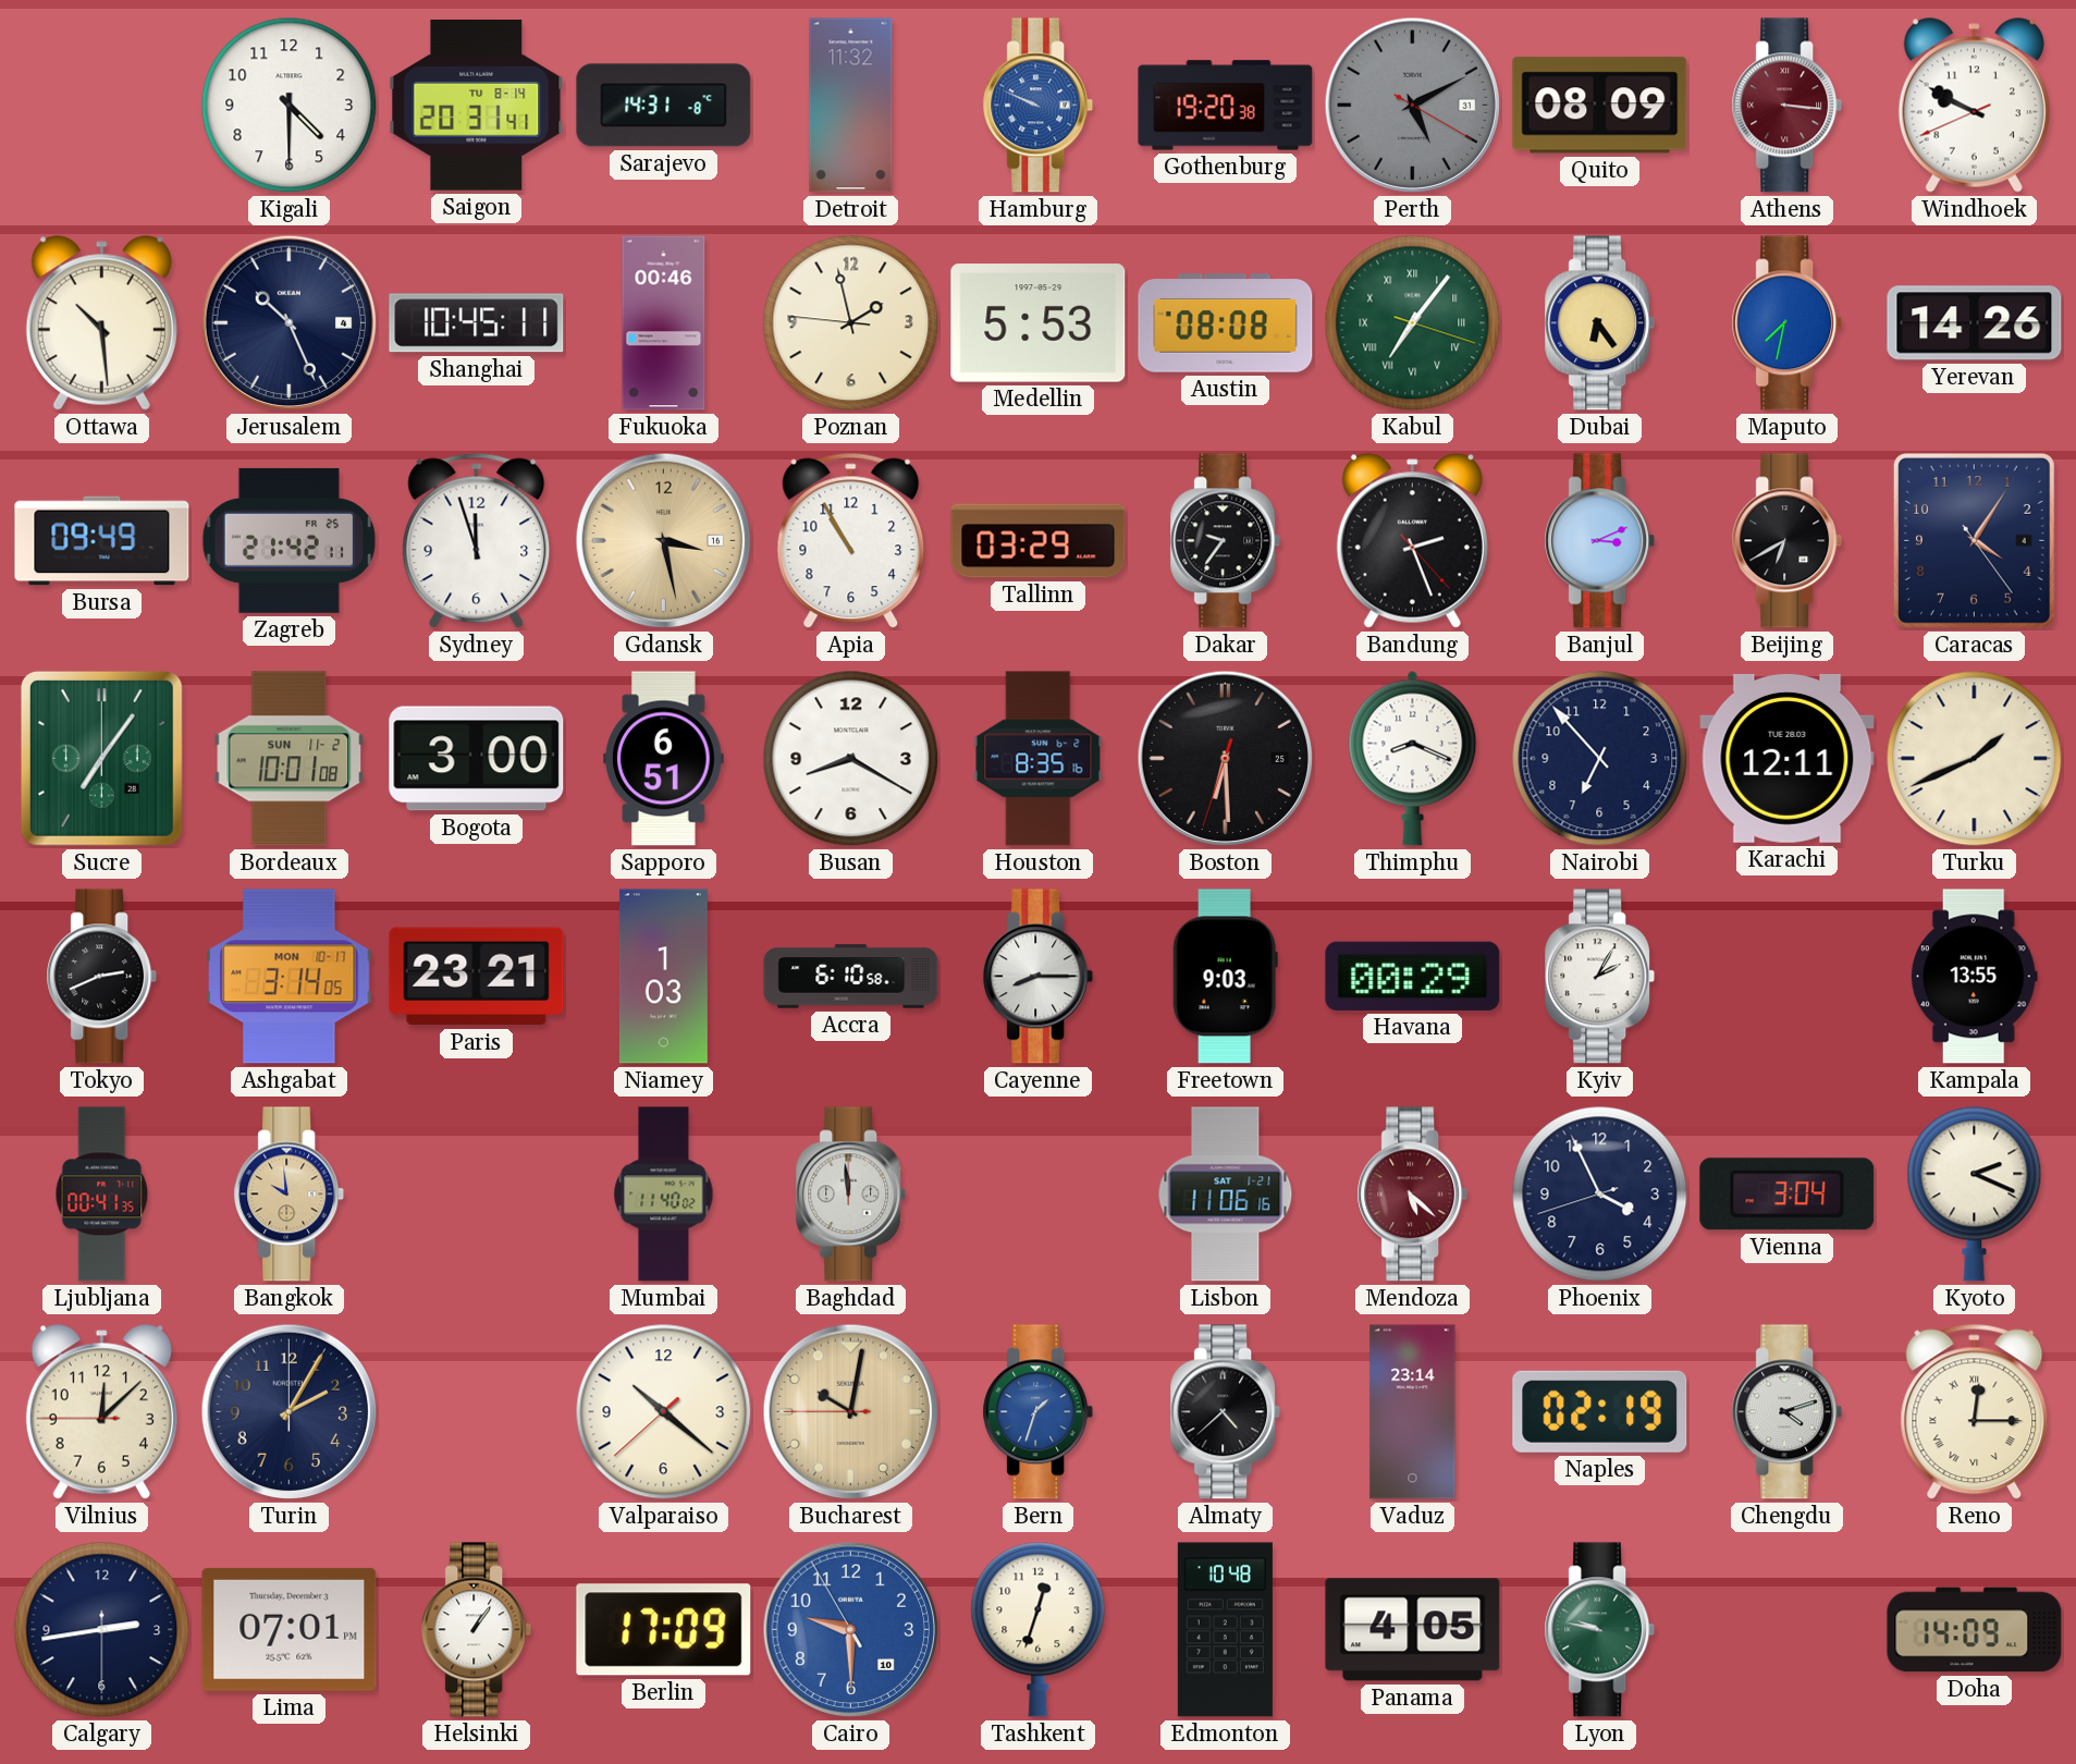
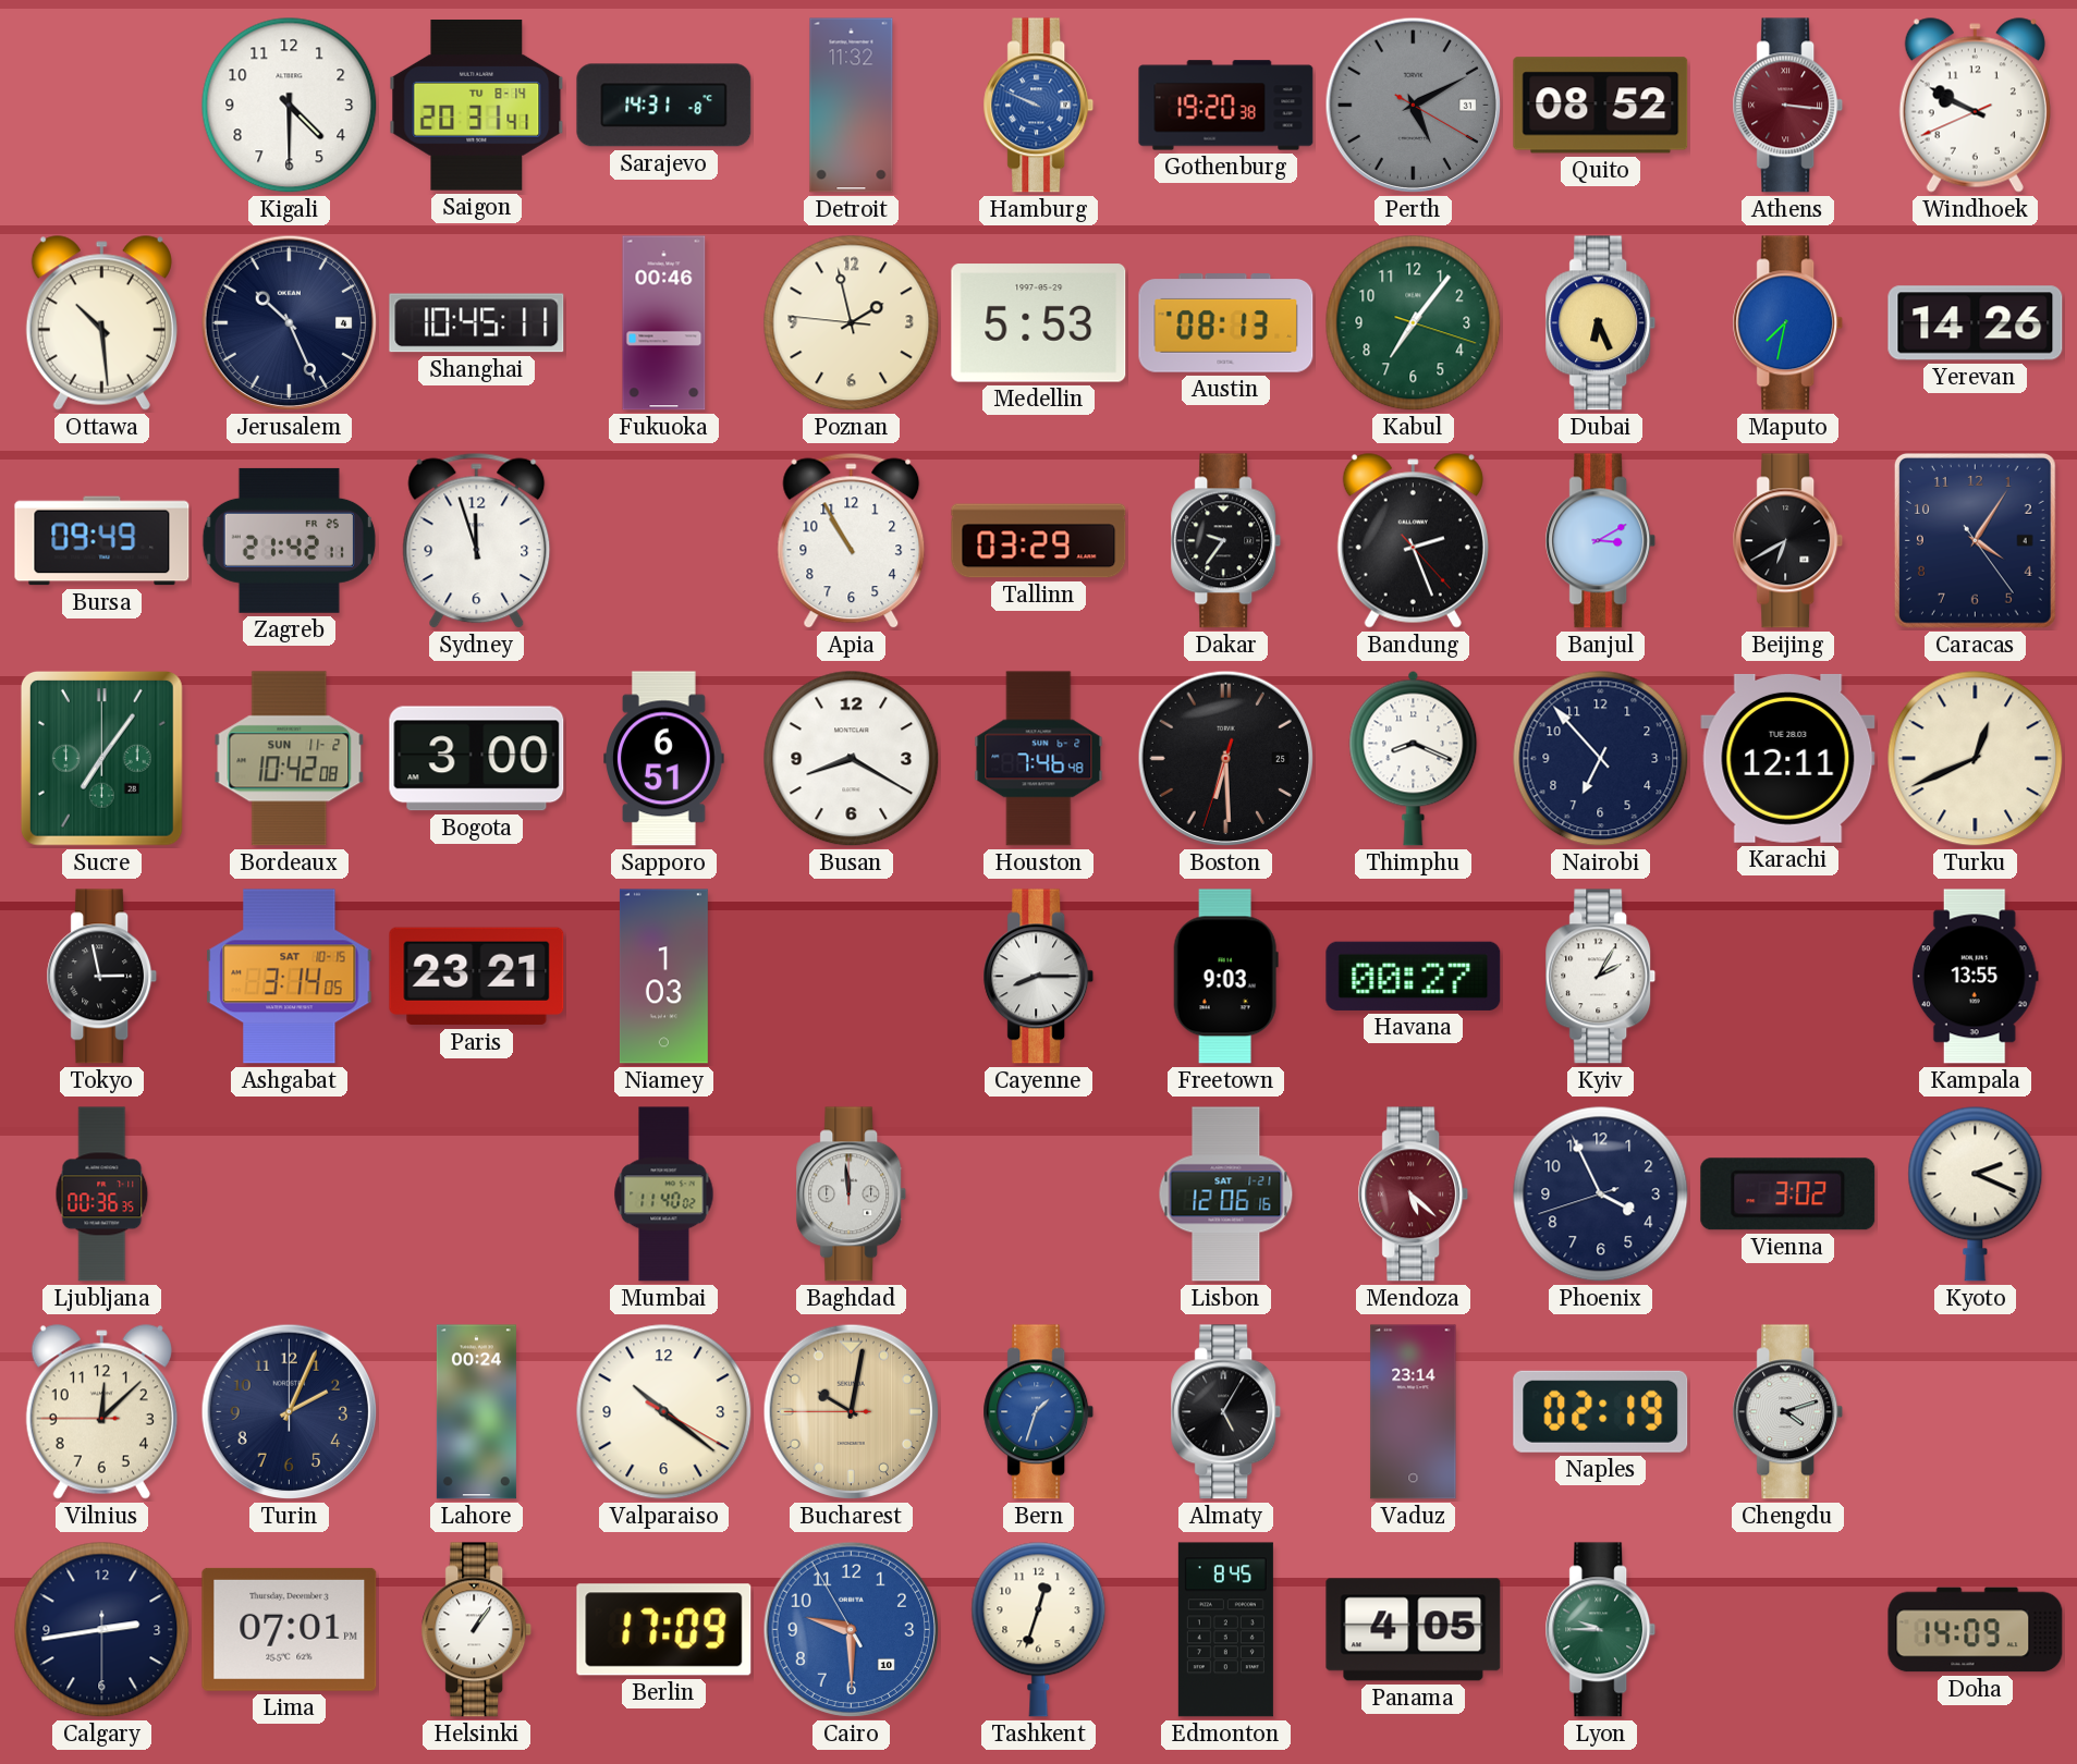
Quito: 08:09 -> 08:52 (1601, 106)
Austin: 08:08 -> 08:13 (1226, 323)
Kabul numerals: Roman -> Arabic (1414, 323)
Dubai: 6:24 -> 6:26 (1601, 323)
Gdansk: 3:28 -> none (664, 541)
Banjul: 3:11 -> 3:10 (1601, 541)
Bordeaux: 10:01 -> 10:42 (290, 759)
Houston: 8:35 -> 7:46 (1039, 759)
Turku: 1:41 -> 12:41 (1976, 759)
Tokyo: 2:41 -> 2:58 (102, 977)
Ashgabat date: MON 10-17 -> SAT 10-15 (290, 977)
Accra: 6:10 -> none (851, 977)
Havana: 00:29 -> 00:27 (1414, 976)
Ljubljana: 00:41 -> 00:36 (102, 1195)
Bangkok: 9:59 -> none (290, 1195)
Lisbon: 11:06 -> 12:06 (1226, 1195)
Vienna: 3:04 -> 3:02 (1788, 1195)
Turin: 2:05 -> 2:04 (290, 1412)
Lahore: none -> 00:24 (476, 1412)
Valparaiso: 10:21:38 -> 10:21:20 (664, 1412)
Almaty: 4:38 -> 5:05 (1226, 1412)
Reno: 12:15 -> none (1975, 1412)
Edmonton: 10:48 -> 8:45 (1225, 1630)
Lyon: 9:47 -> 9:45 (1601, 1630)
